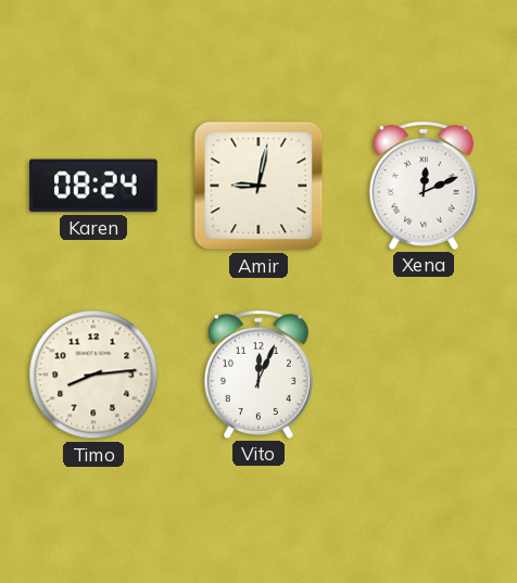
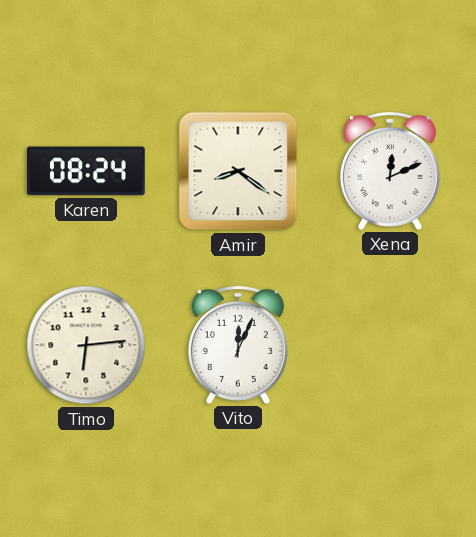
Amir: 9:02 -> 8:21 (238, 171)
Timo: 8:14 -> 6:14 (86, 345)
